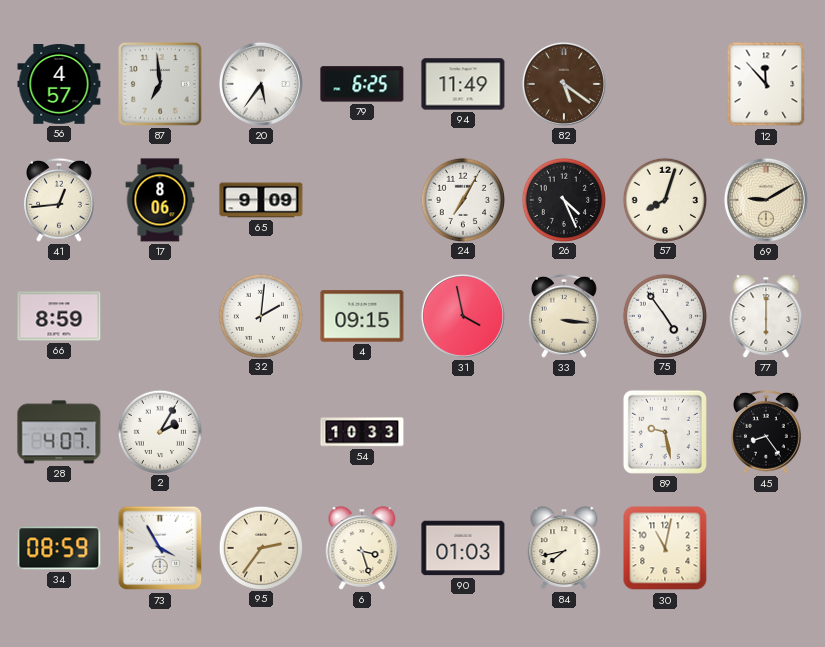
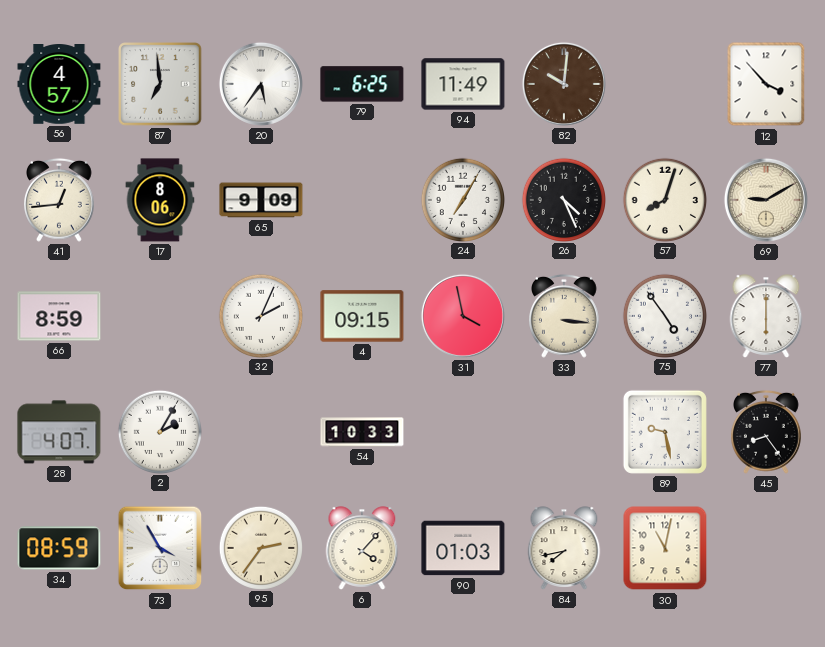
82: 5:21 -> 10:01 (564, 84)
12: 11:53 -> 3:53 (766, 84)
32: 2:01 -> 2:04 (260, 315)
6: 3:27 -> 4:07 (362, 548)
